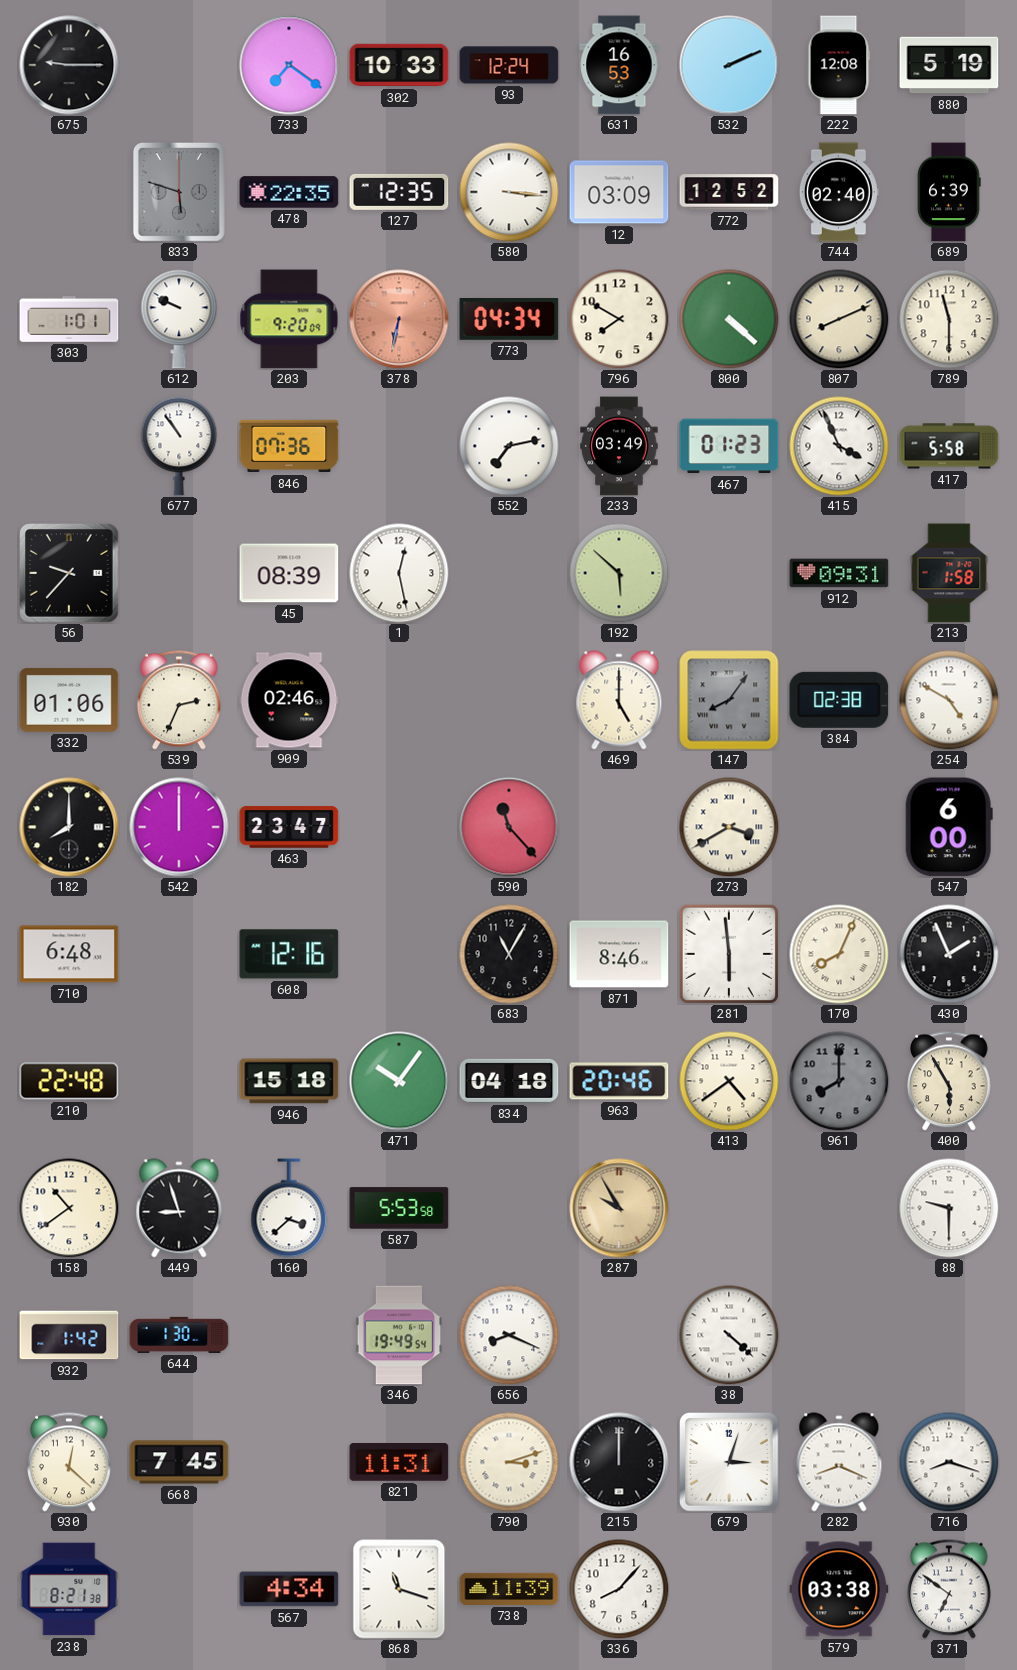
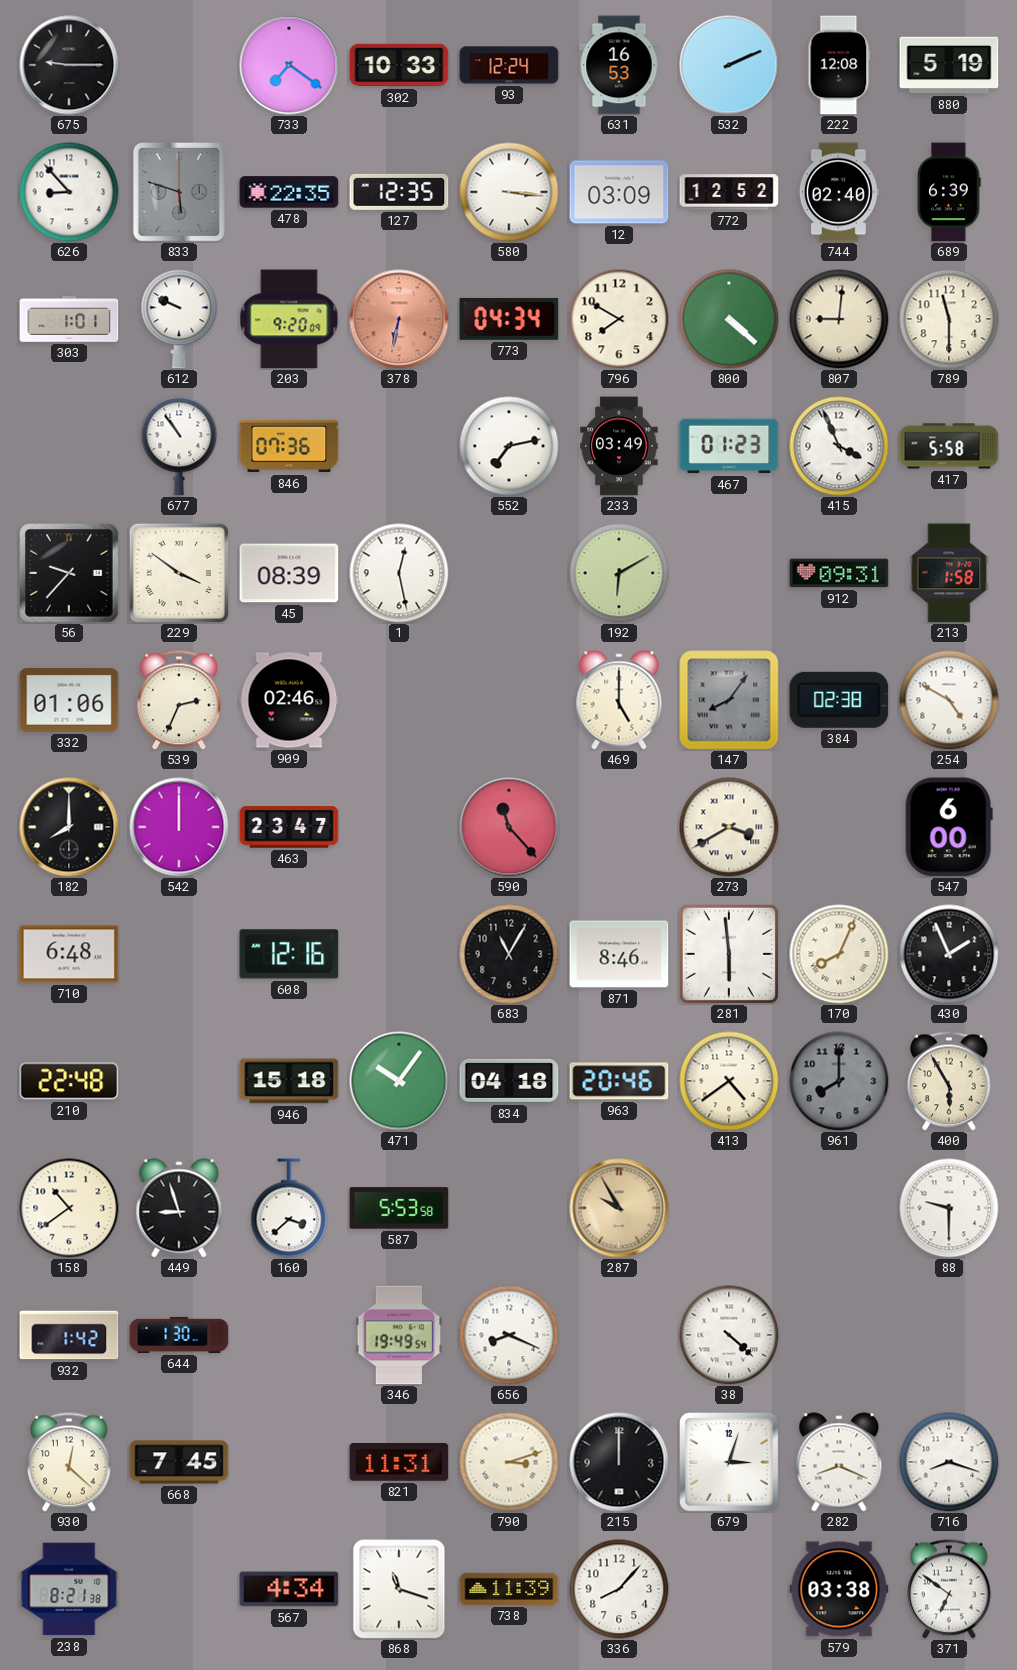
626: none -> 8:53 (69, 192)
807: 8:11 -> 9:01 (839, 319)
229: none -> 3:51 (179, 573)
192: 5:52 -> 6:10 (619, 573)
